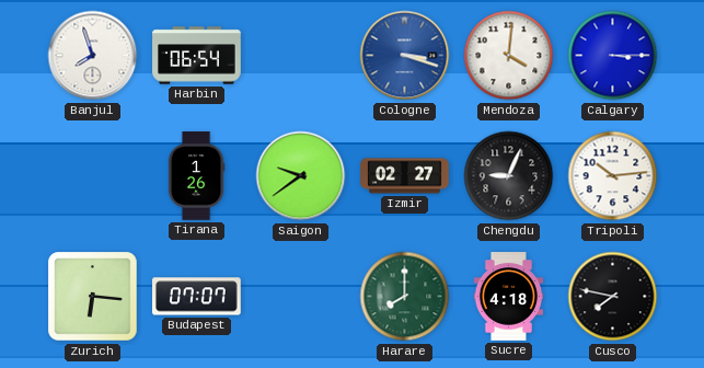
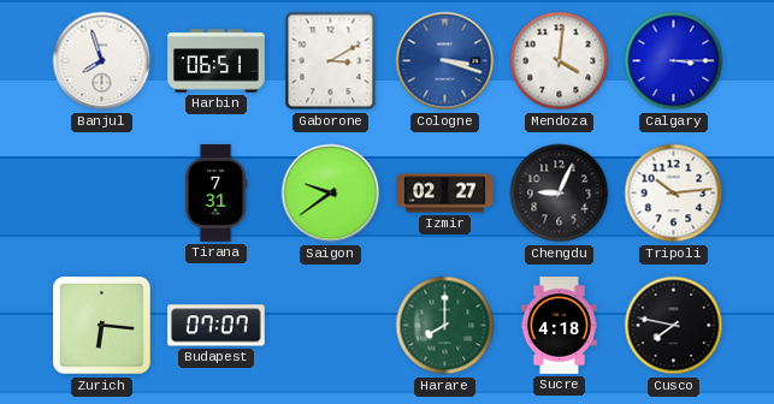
Harbin: 06:54 -> 06:51 (217, 61)
Gaborone: none -> 3:10 (331, 61)
Tirana: 1:26 -> 7:31 (215, 194)
